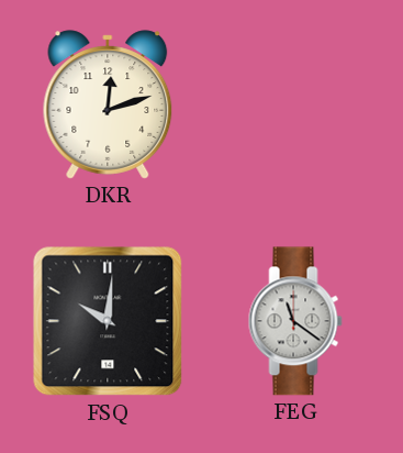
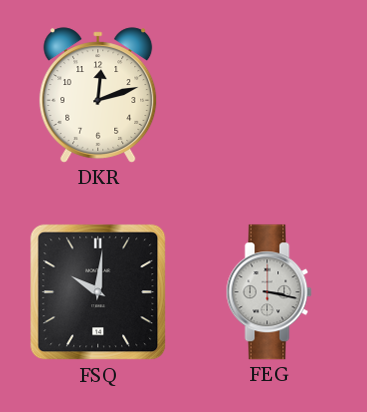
FEG: 11:21 -> 3:17 (269, 292)
